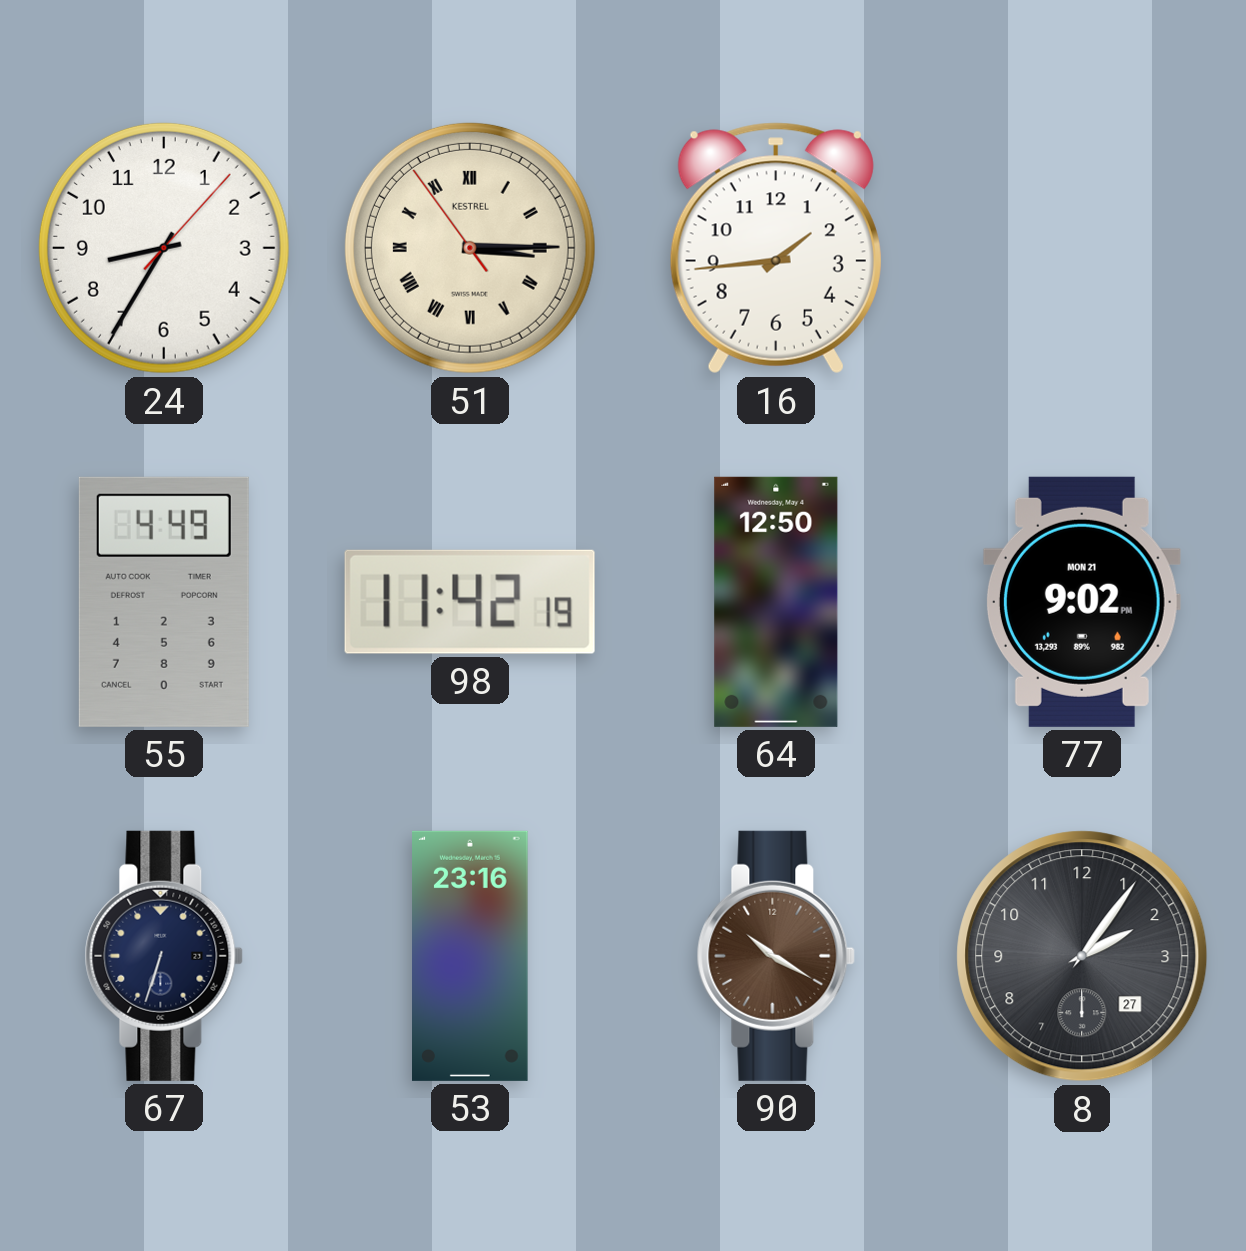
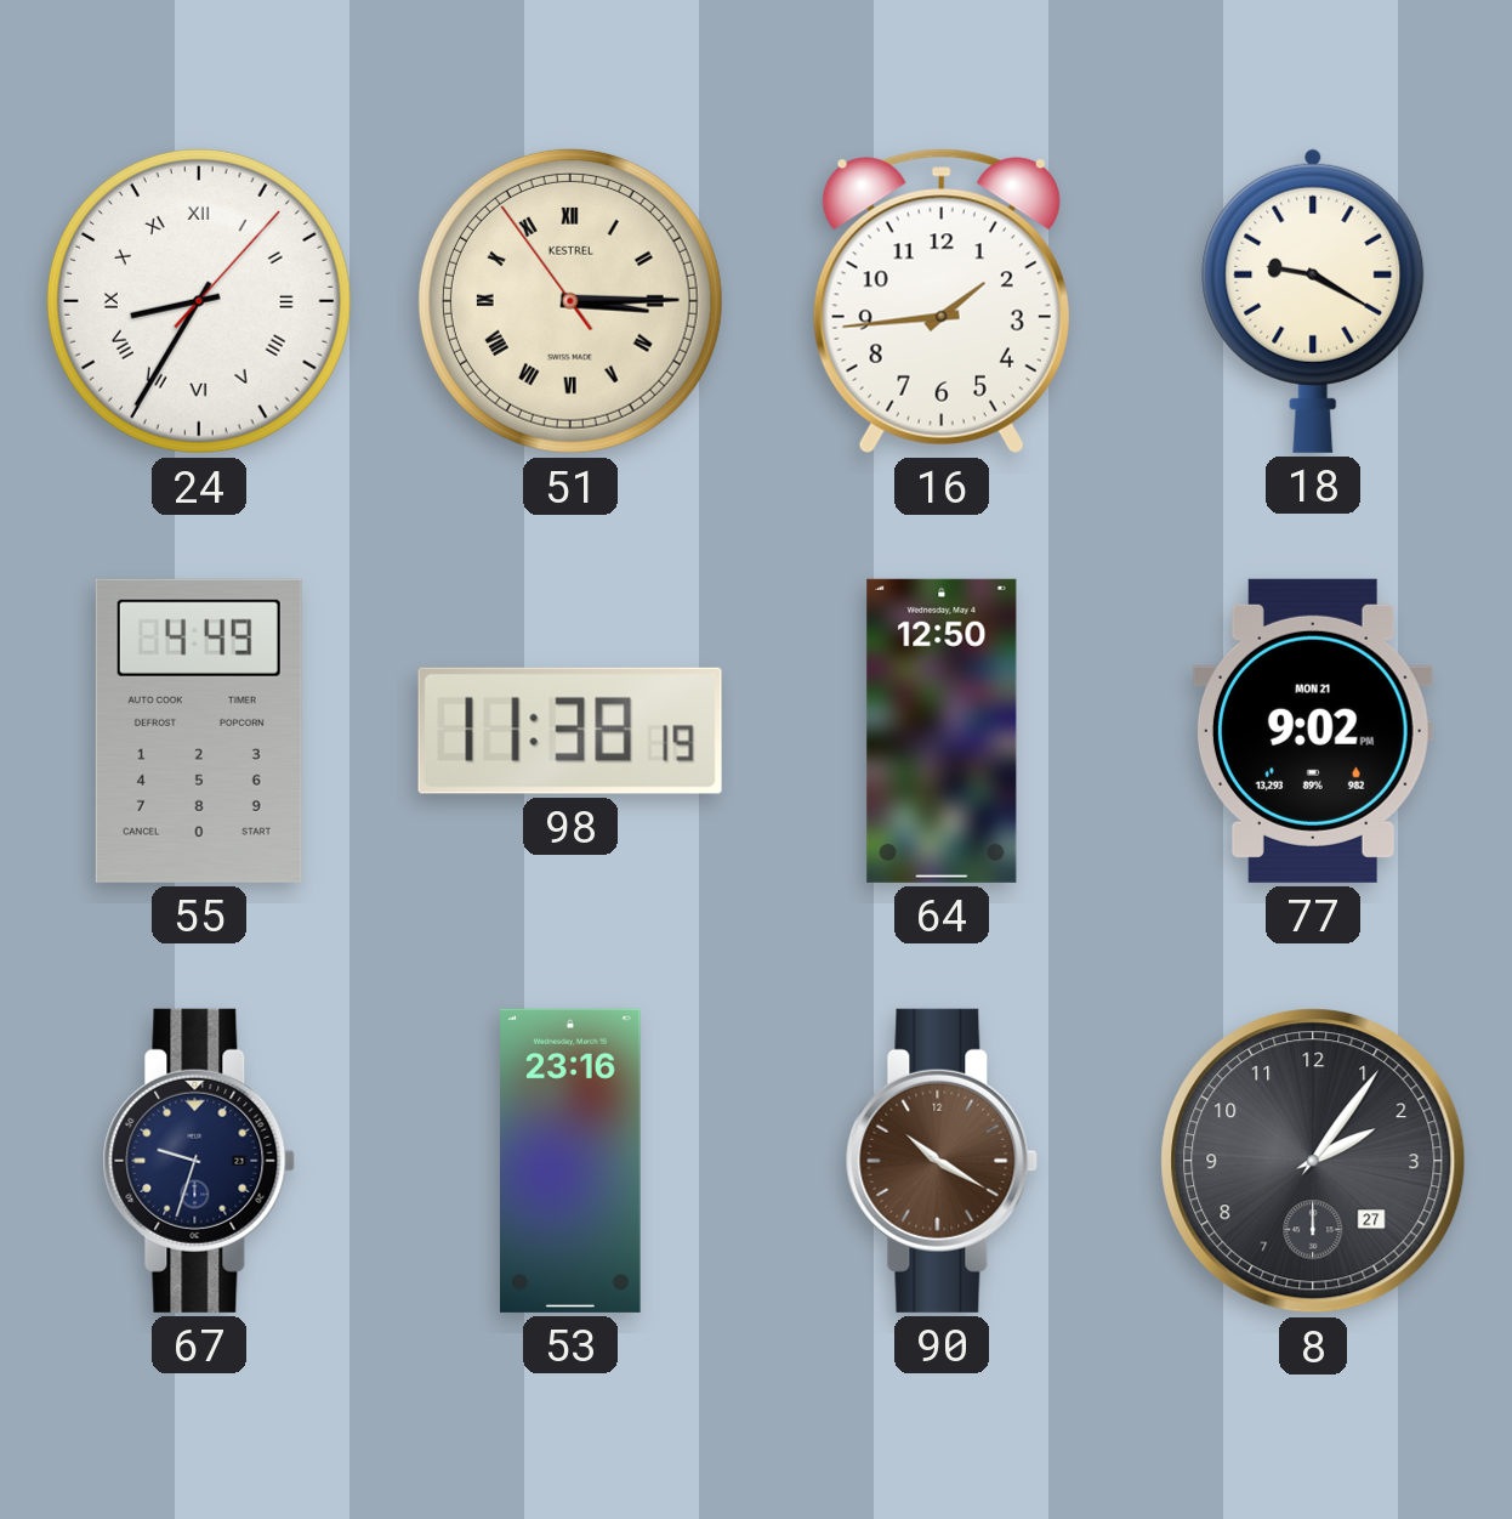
24 numerals: Arabic -> Roman (199, 301)
18: none -> 9:20 (1313, 300)
98: 11:42 -> 11:38 (570, 731)
67: 6:33 -> 9:33 (199, 1161)
